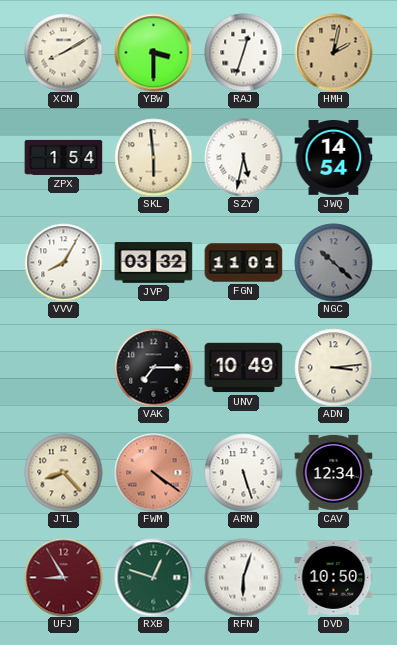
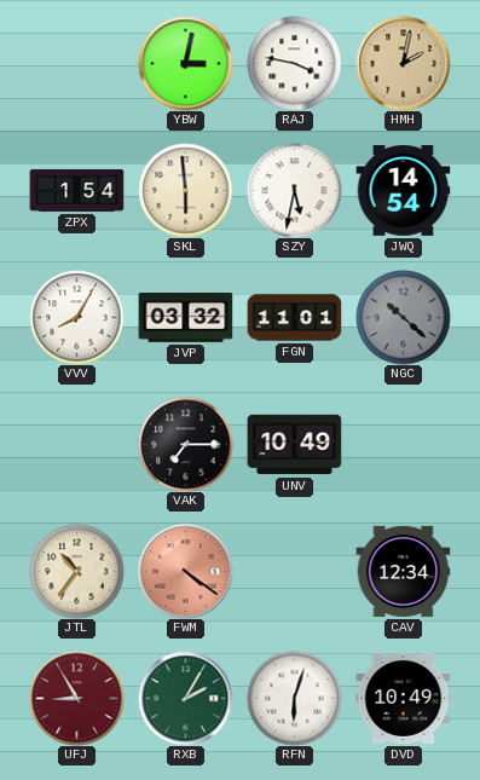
XCN: 8:10 -> none (63, 52)
YBW: 3:30 -> 3:02 (185, 63)
RAJ: 12:33 -> 3:47 (294, 63)
ADN: 3:14 -> none (333, 367)
JTL: 8:23 -> 10:36 (76, 571)
ARN: 5:27 -> none (243, 472)
RXB: 12:48 -> 2:05 (185, 698)
DVD: 10:50 -> 10:49 (403, 698)
